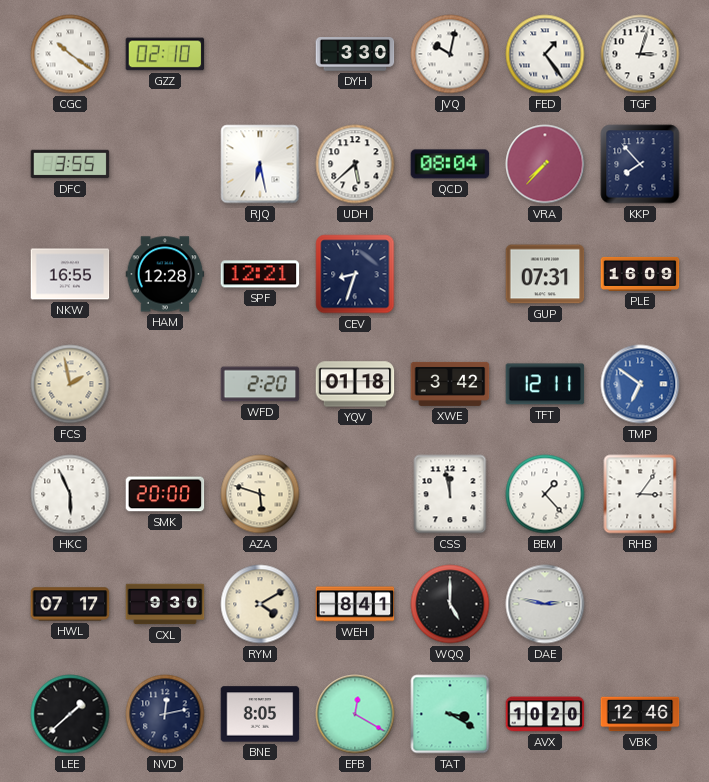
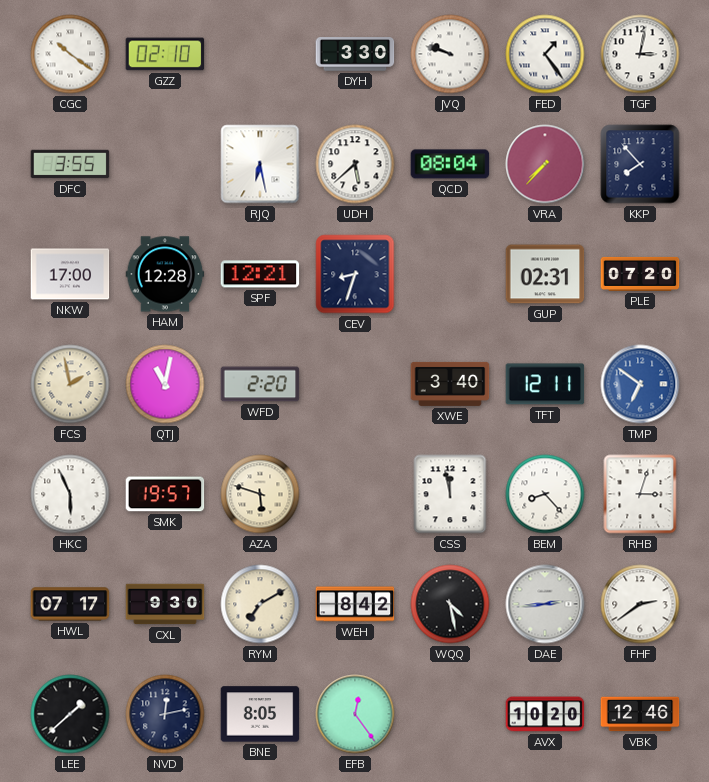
JVQ: 10:02 -> 9:48 (450, 54)
TGF: 3:03 -> 3:02 (640, 54)
NKW: 16:55 -> 17:00 (70, 274)
GUP: 07:31 -> 02:31 (545, 274)
PLE: 16:09 -> 07:20 (640, 274)
QTJ: none -> 11:02 (165, 384)
YQV: 01:18 -> none (355, 384)
XWE: 3:42 -> 3:40 (450, 384)
SMK: 20:00 -> 19:57 (165, 494)
BEM: 1:23 -> 8:23 (545, 494)
RHB: 3:06 -> 3:03 (640, 494)
RYM: 4:10 -> 7:10 (260, 604)
WEH: 8:41 -> 8:42 (355, 604)
WQQ: 5:00 -> 4:28 (450, 604)
DAE: 2:47 -> 2:44 (545, 604)
FHF: none -> 2:39 (640, 604)
EFB: 12:20 -> 12:24 (355, 714)
TAT: 3:20 -> none (450, 714)
